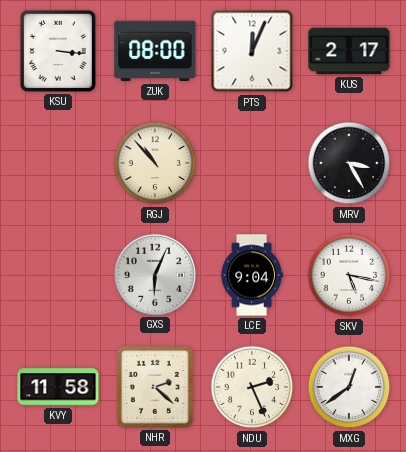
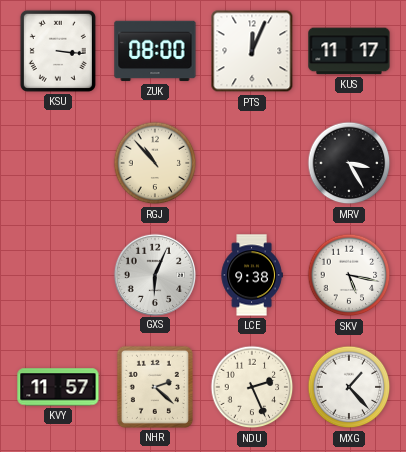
KUS: 2:17 -> 11:17 (349, 51)
LCE: 9:04 -> 9:38 (252, 275)
KVY: 11:58 -> 11:57 (58, 387)
MXG: 12:39 -> 1:23 (349, 387)
